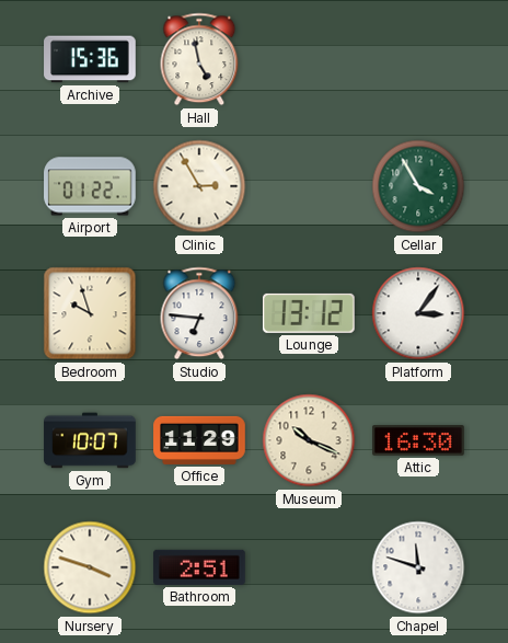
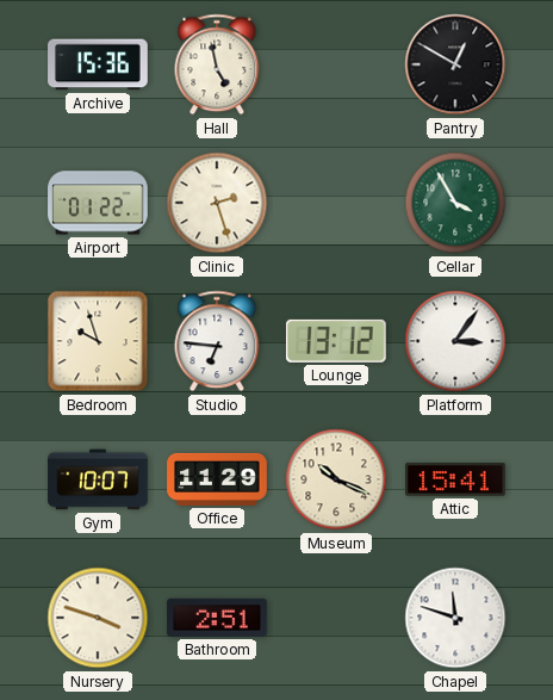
Pantry: none -> 12:50 (455, 64)
Clinic: 2:55 -> 2:27 (217, 203)
Attic: 16:30 -> 15:41 (455, 479)
